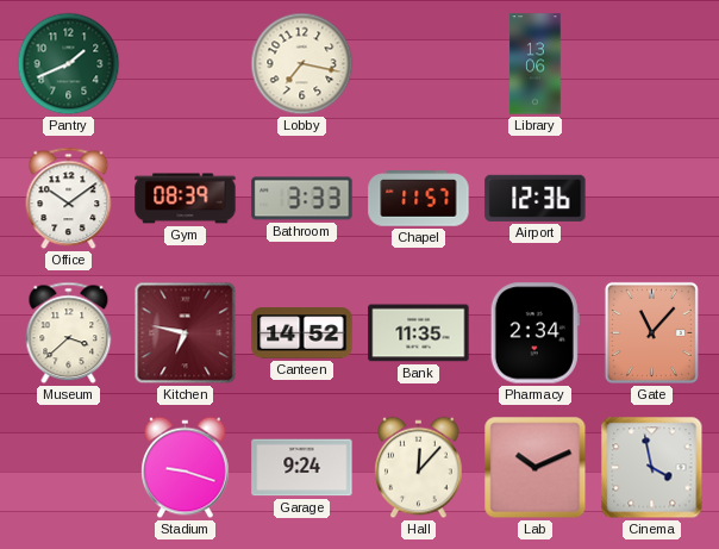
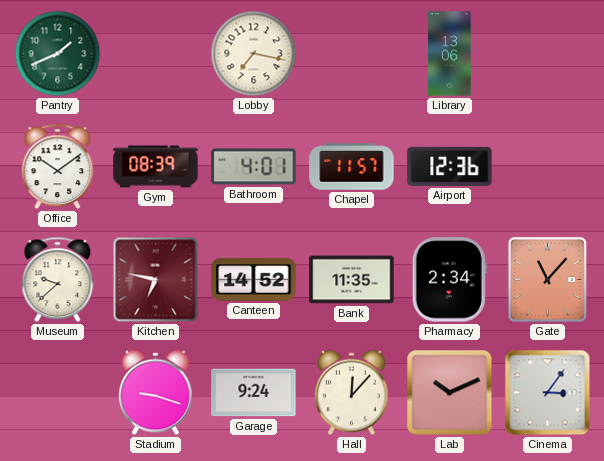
Bathroom: 3:33 -> 4:01 (254, 167)
Museum: 3:38 -> 9:38 (58, 280)
Cinema: 3:58 -> 3:06 (548, 393)
